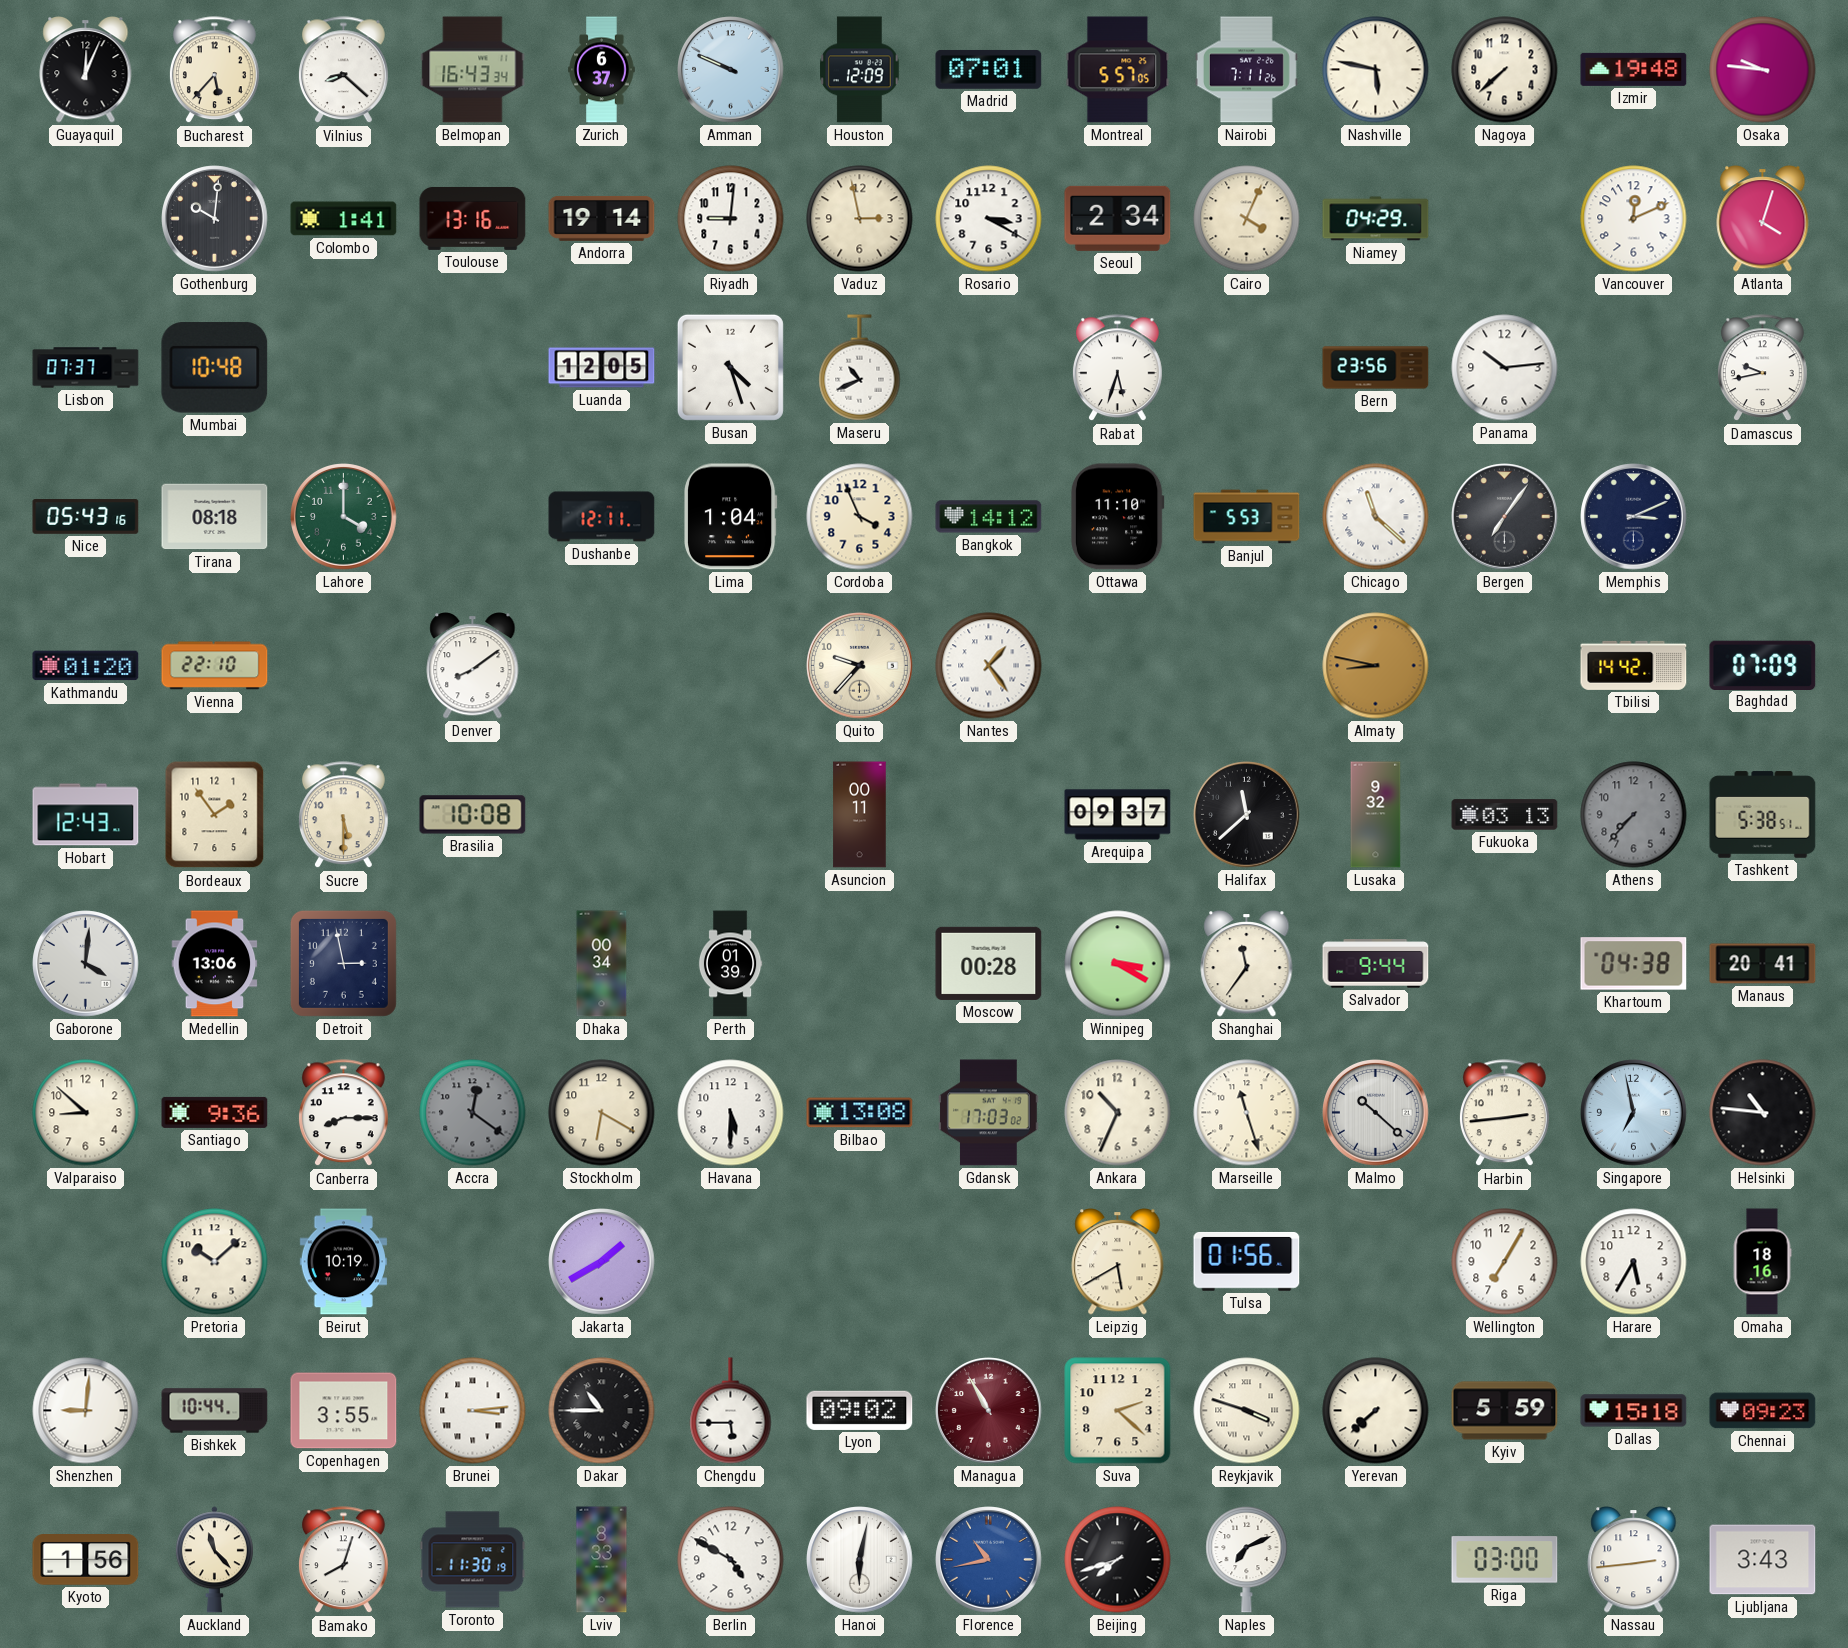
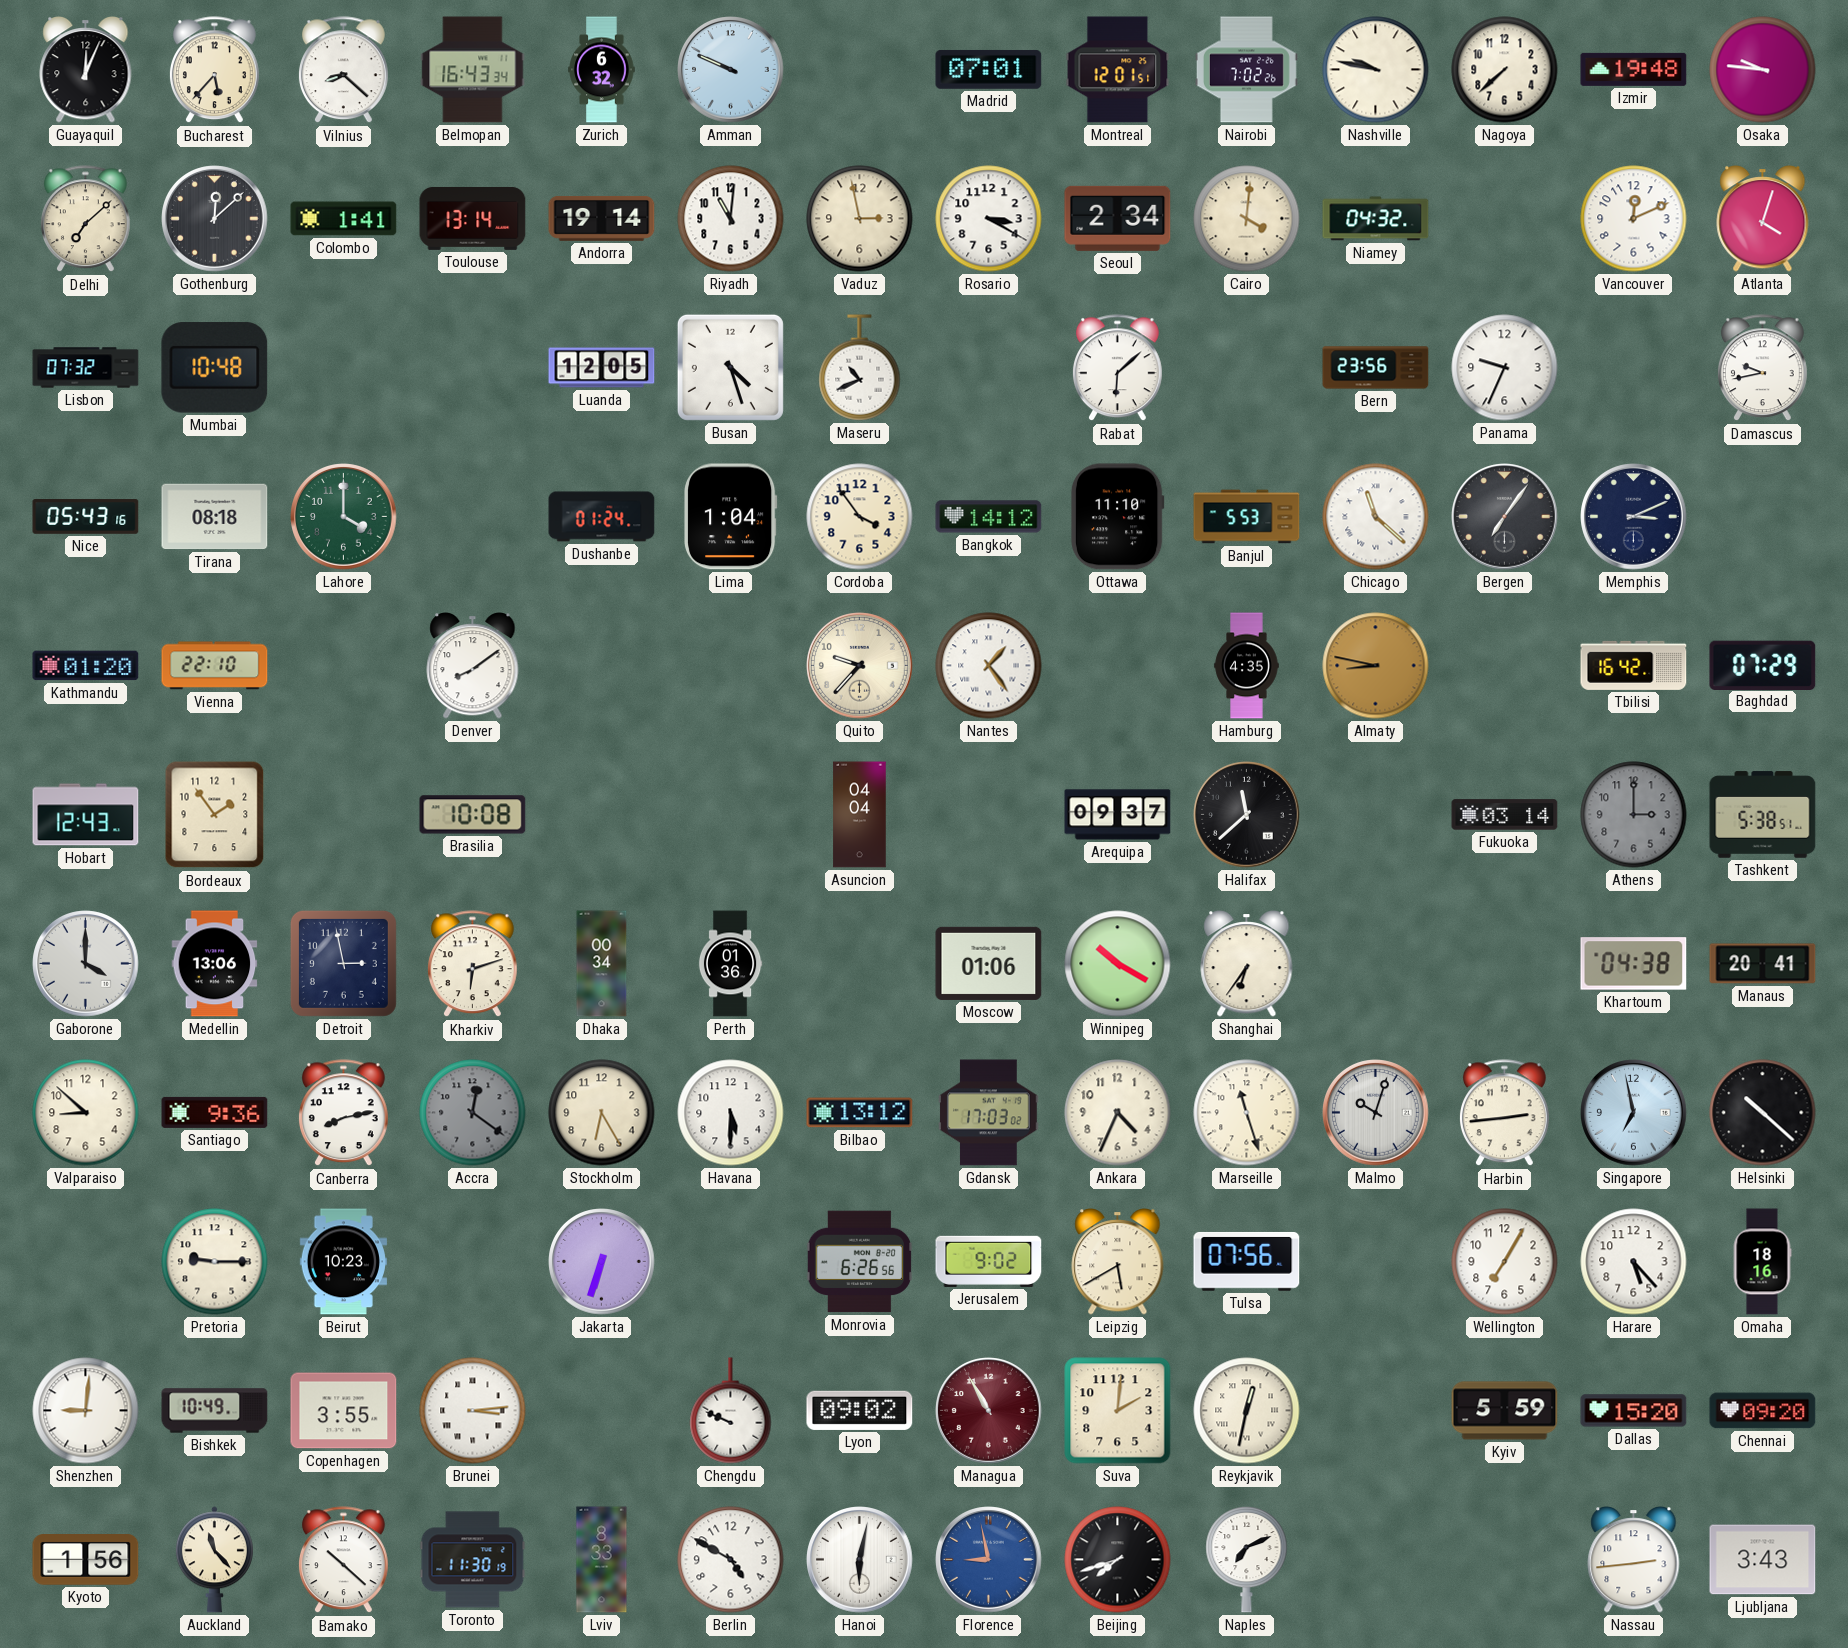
Zurich: 6:37 -> 6:32 (602, 70)
Houston: 12:09 -> none (860, 70)
Montreal: 5:57 -> 12:01 (1118, 70)
Nairobi: 7:11 -> 7:02 (1246, 70)
Nashville: 5:47 -> 9:47 (1376, 70)
Delhi: none -> 7:08 (85, 219)
Gothenburg: 10:01 -> 12:08 (215, 219)
Toulouse: 13:16 -> 13:14 (473, 218)
Riyadh: 9:01 -> 11:01 (731, 219)
Cairo: 4:04 -> 4:01 (1247, 219)
Niamey: 04:29 -> 04:32 (1376, 219)
Lisbon: 07:37 -> 07:32 (86, 368)
Rabat: 5:33 -> 6:08 (1117, 368)
Panama: 10:14 -> 9:34 (1505, 368)
Dushanbe: 12:11 -> 01:24 (602, 517)
Cordoba: 3:56 -> 3:54 (860, 517)
Hamburg: none -> 4:35 (1247, 666)
Tbilisi: 14:42 -> 16:42 (1634, 665)
Baghdad: 07:09 -> 07:29 (1763, 665)
Sucre: 5:30 -> none (343, 815)
Asuncion: 00:11 -> 04:04 (860, 815)
Lusaka: 9:32 -> none (1376, 815)
Fukuoka: 03:13 -> 03:14 (1505, 815)
Athens: 7:37 -> 3:00 (1634, 815)
Gaborone: 4:01 -> 4:00 (86, 964)
Kharkiv: none -> 6:12 (472, 964)
Perth: 01:39 -> 01:36 (730, 964)
Moscow: 00:28 -> 01:06 (989, 963)
Winnipeg: 3:20 -> 10:20 (1118, 964)
Shanghai: 11:36 -> 6:36 (1247, 964)
Salvador: 9:44 -> none (1376, 964)
Canberra: 8:15 -> 8:13 (343, 1113)
Stockholm: 6:20 -> 6:25 (602, 1113)
Bilbao: 13:08 -> 13:12 (860, 1113)
Ankara: 10:34 -> 4:34 (1118, 1113)
Malmo: 10:22 -> 10:03 (1376, 1113)
Helsinki: 10:46 -> 10:22 (1763, 1113)
Pretoria: 10:08 -> 9:15 (215, 1262)
Beirut: 10:19 -> 10:23 (343, 1262)
Jakarta: 1:40 -> 6:33 (602, 1262)
Monrovia: none -> 6:26 (860, 1262)
Jerusalem: none -> 9:02 (989, 1261)
Tulsa: 01:56 -> 07:56 (1247, 1262)
Harare: 5:35 -> 5:23 (1634, 1262)
Bishkek: 10:44 -> 10:49 (215, 1411)
Dakar: 10:45 -> none (602, 1411)
Chengdu: 5:45 -> 9:49 (731, 1411)
Suva: 2:22 -> 2:01 (1118, 1411)
Reykjavik: 3:48 -> 12:32 (1247, 1411)
Yerevan: 7:38 -> none (1376, 1411)
Dallas: 15:18 -> 15:20 (1634, 1411)
Chennai: 09:23 -> 09:20 (1763, 1411)
Bamako: 8:03 -> 10:22 (343, 1560)
Florence: 10:43 -> 8:58 (989, 1560)
Riga: 03:00 -> none (1505, 1560)
